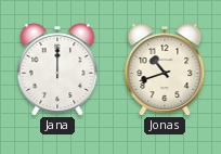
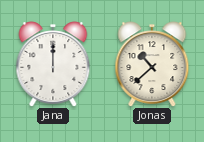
Jonas: 10:42 -> 10:38 (152, 64)
